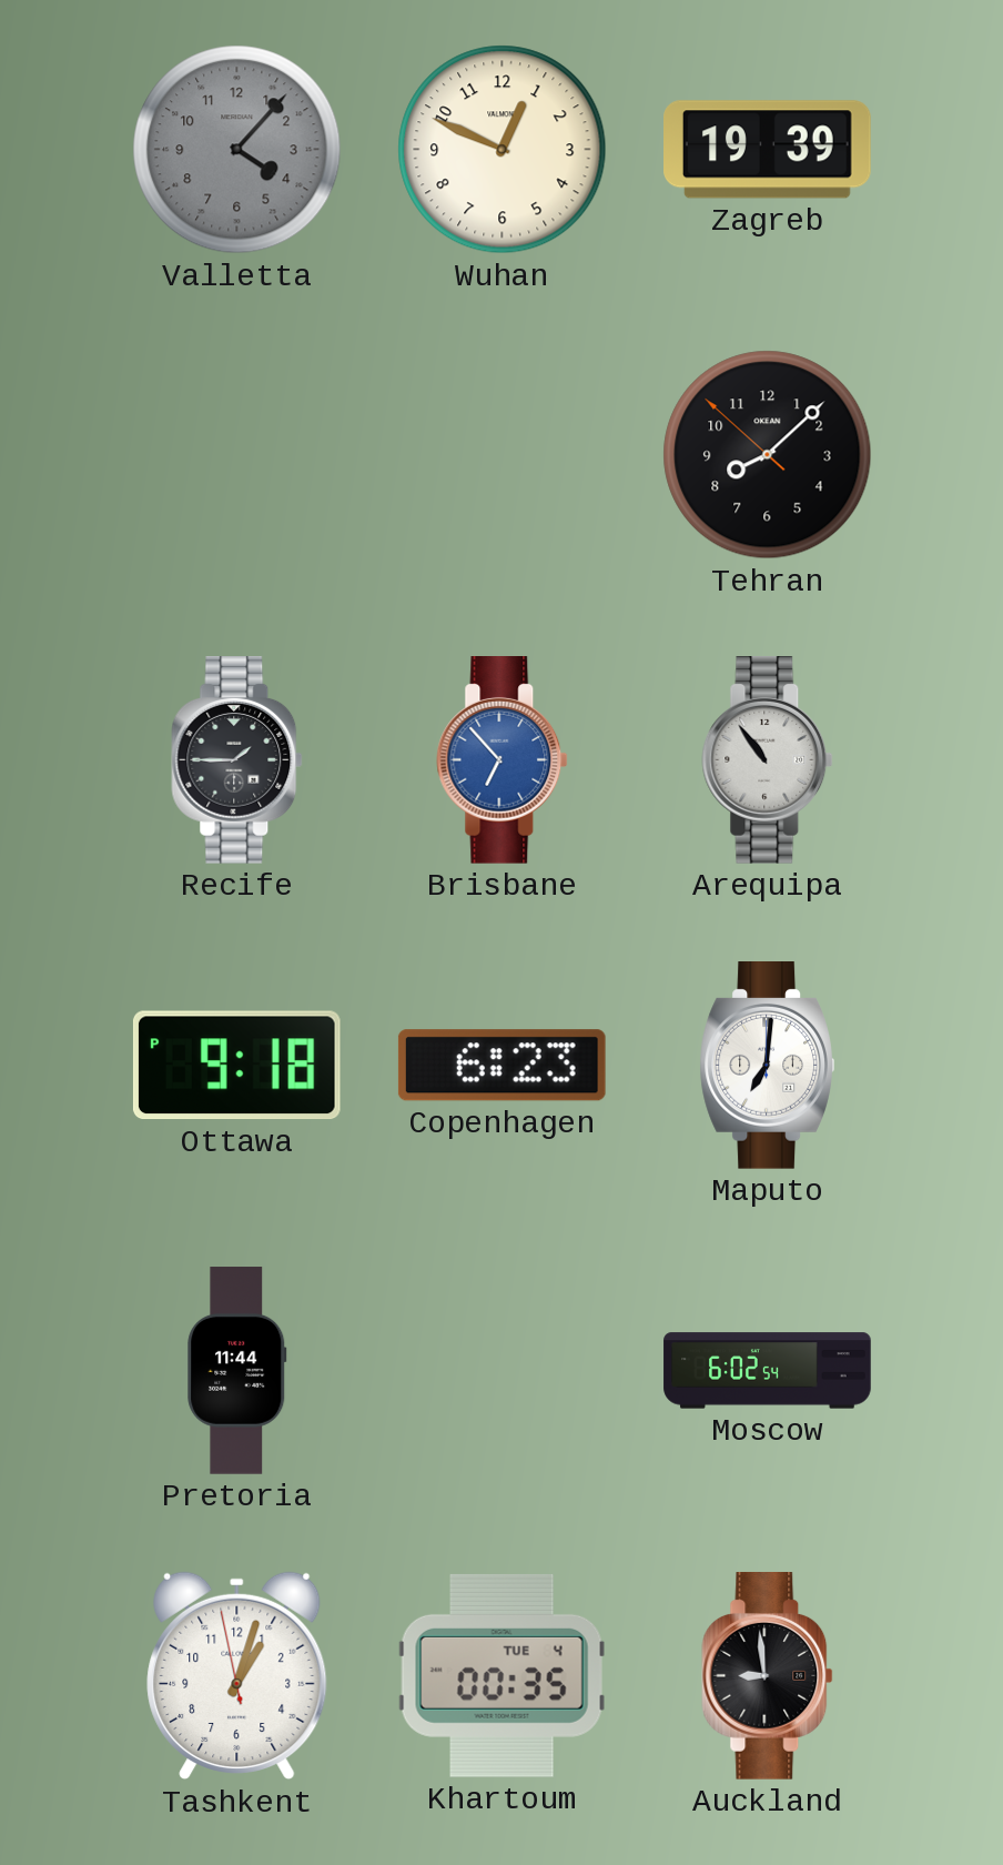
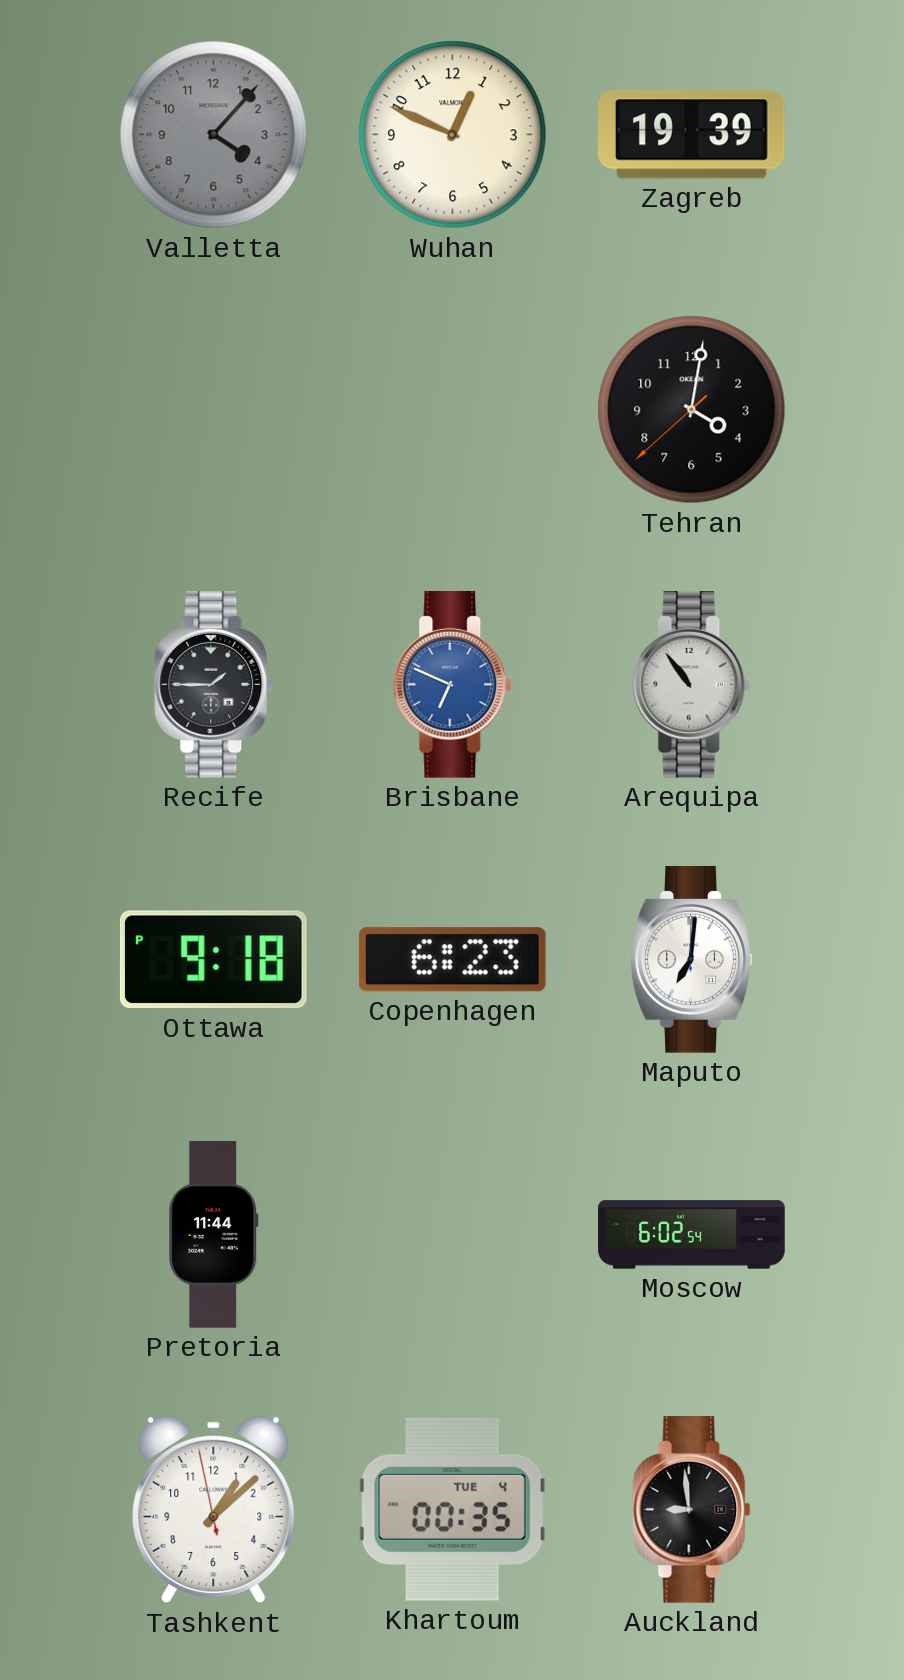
Tehran: 8:07 -> 4:01 (692, 410)
Brisbane: 6:53 -> 6:49 (453, 685)
Tashkent: 1:02 -> 1:07 (214, 1510)
